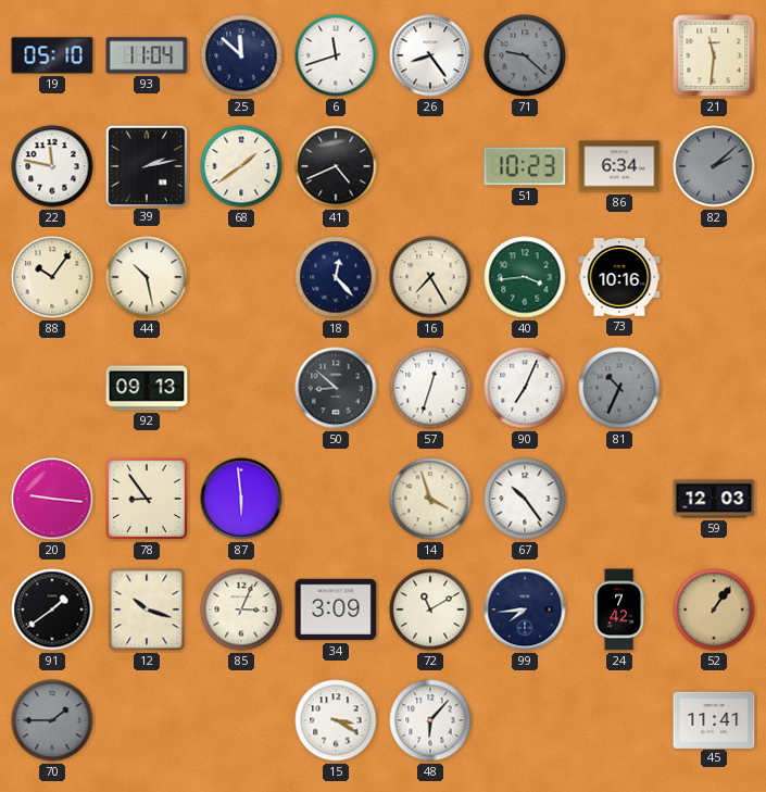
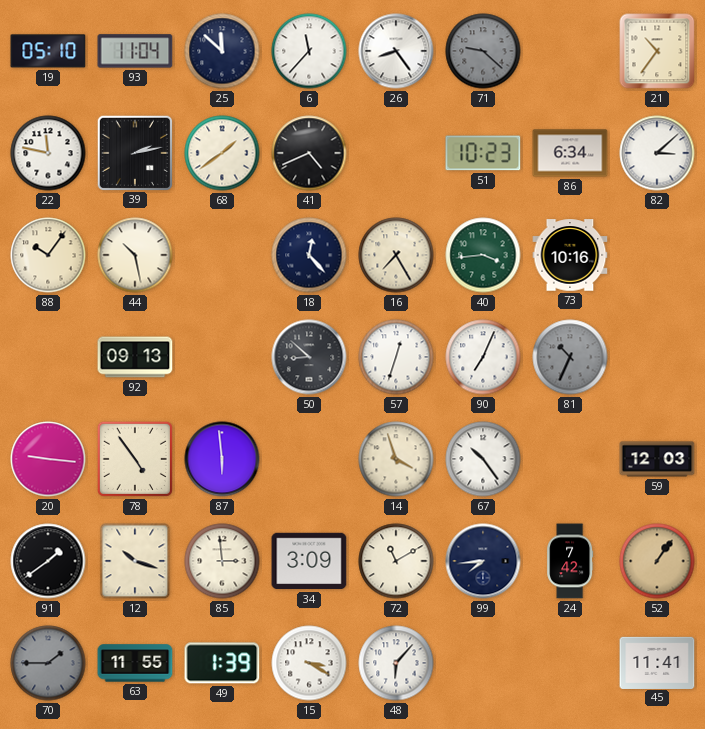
6: 11:42 -> 11:37 (309, 51)
21: 11:31 -> 10:36 (657, 51)
82: 2:08 -> 3:08 (657, 153)
82 dial: grey -> white (657, 153)
78: 8:54 -> 4:54 (135, 459)
85: 3:04 -> 2:59 (222, 561)
63: none -> 11:55 (135, 663)
49: none -> 1:39 (222, 663)
